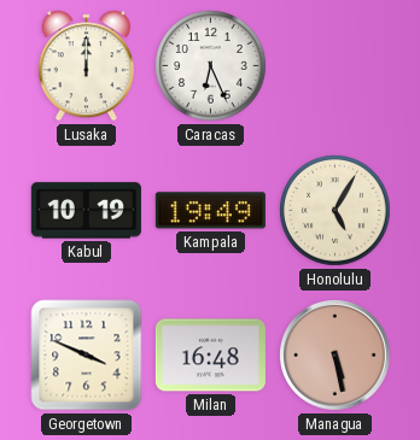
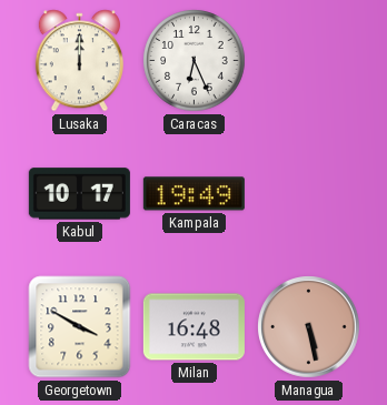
Kabul: 10:19 -> 10:17 (79, 194)
Honolulu: 5:05 -> none (336, 211)
Georgetown: 3:49 -> 3:50 (80, 327)
